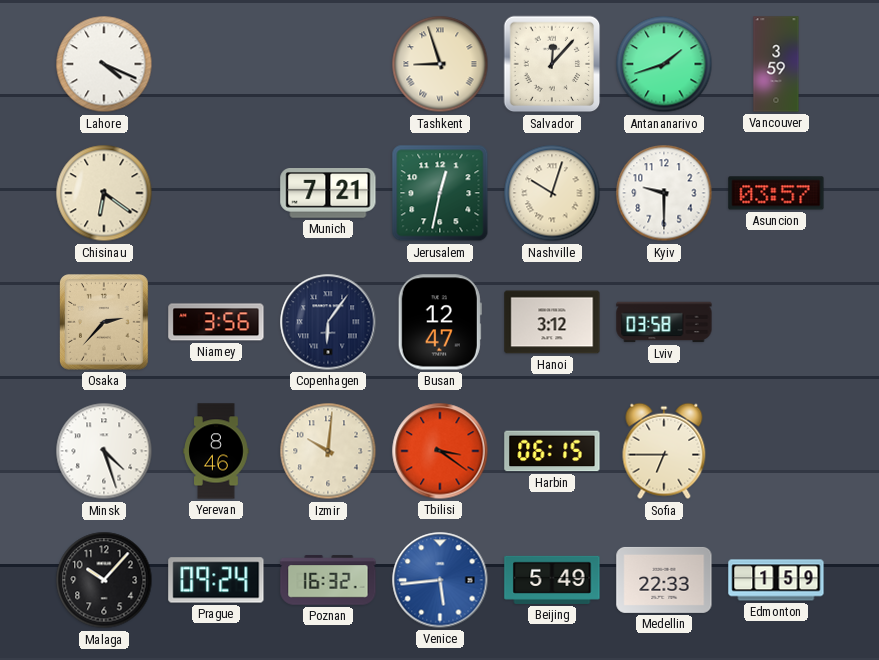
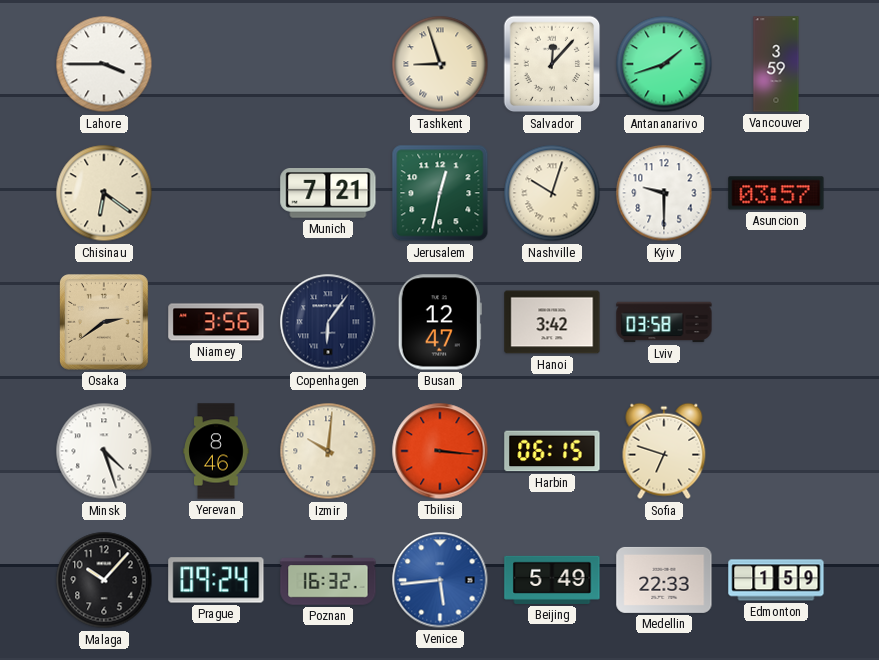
Lahore: 4:19 -> 3:45 (104, 64)
Osaka: 2:37 -> 2:39 (105, 322)
Hanoi: 3:12 -> 3:42 (552, 322)
Tbilisi: 3:21 -> 3:16 (440, 451)
Sofia: 6:45 -> 6:48 (664, 451)
